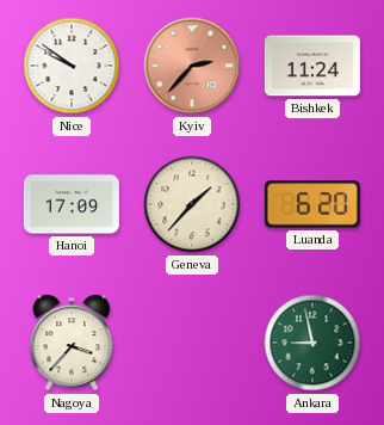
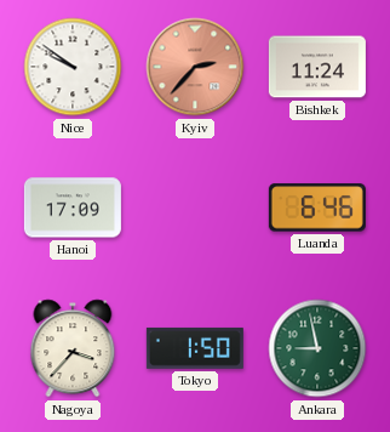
Geneva: 1:37 -> none (192, 204)
Luanda: 6:20 -> 6:46 (317, 208)
Tokyo: none -> 1:50 (195, 348)
